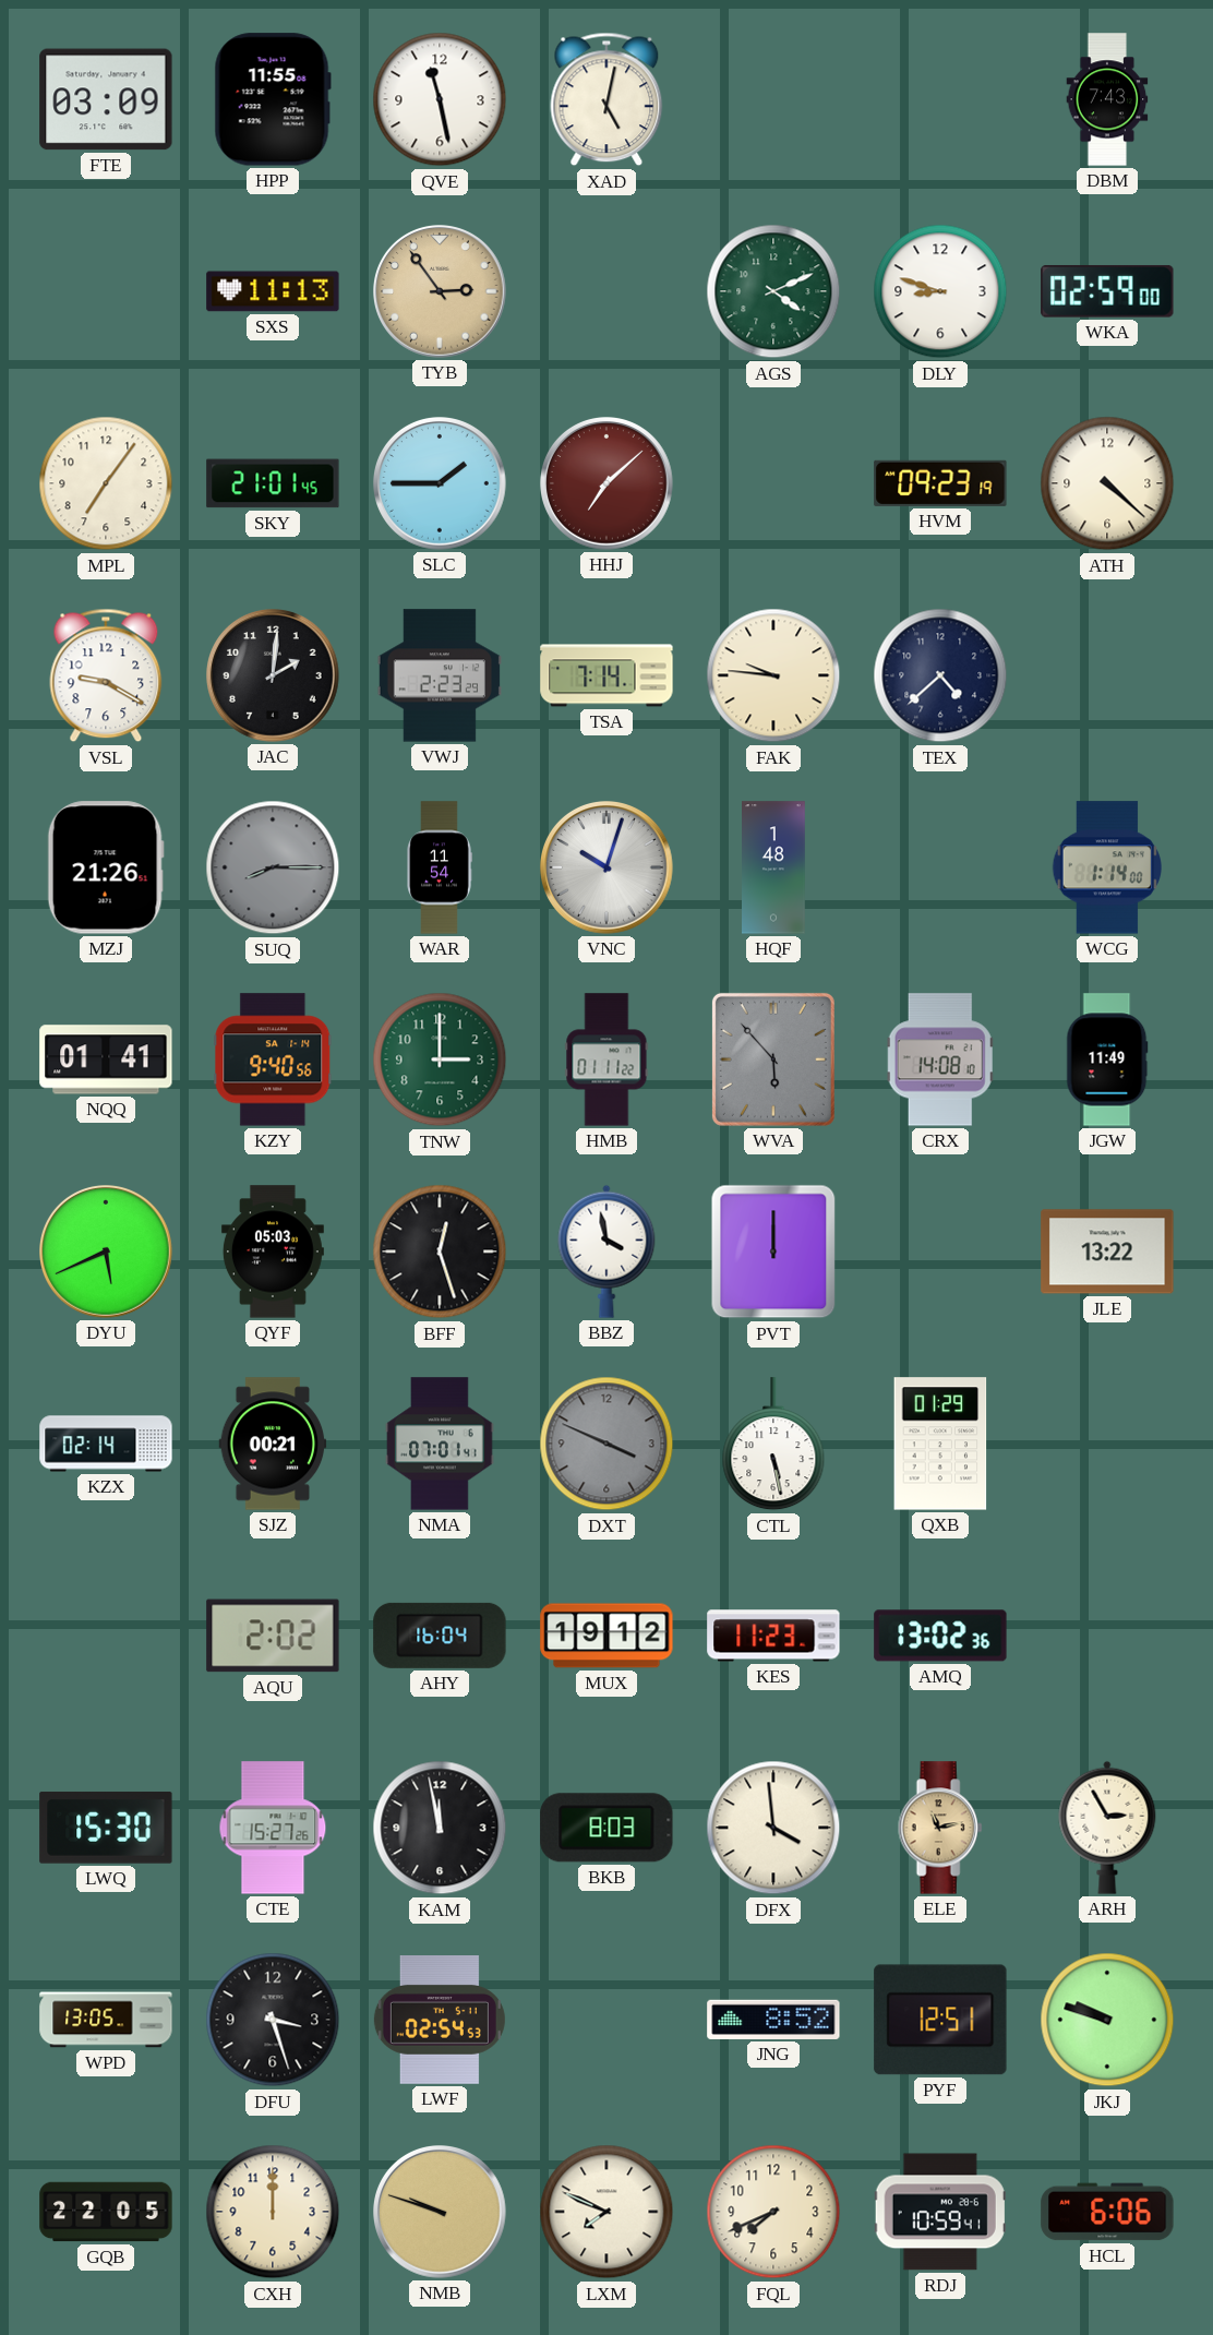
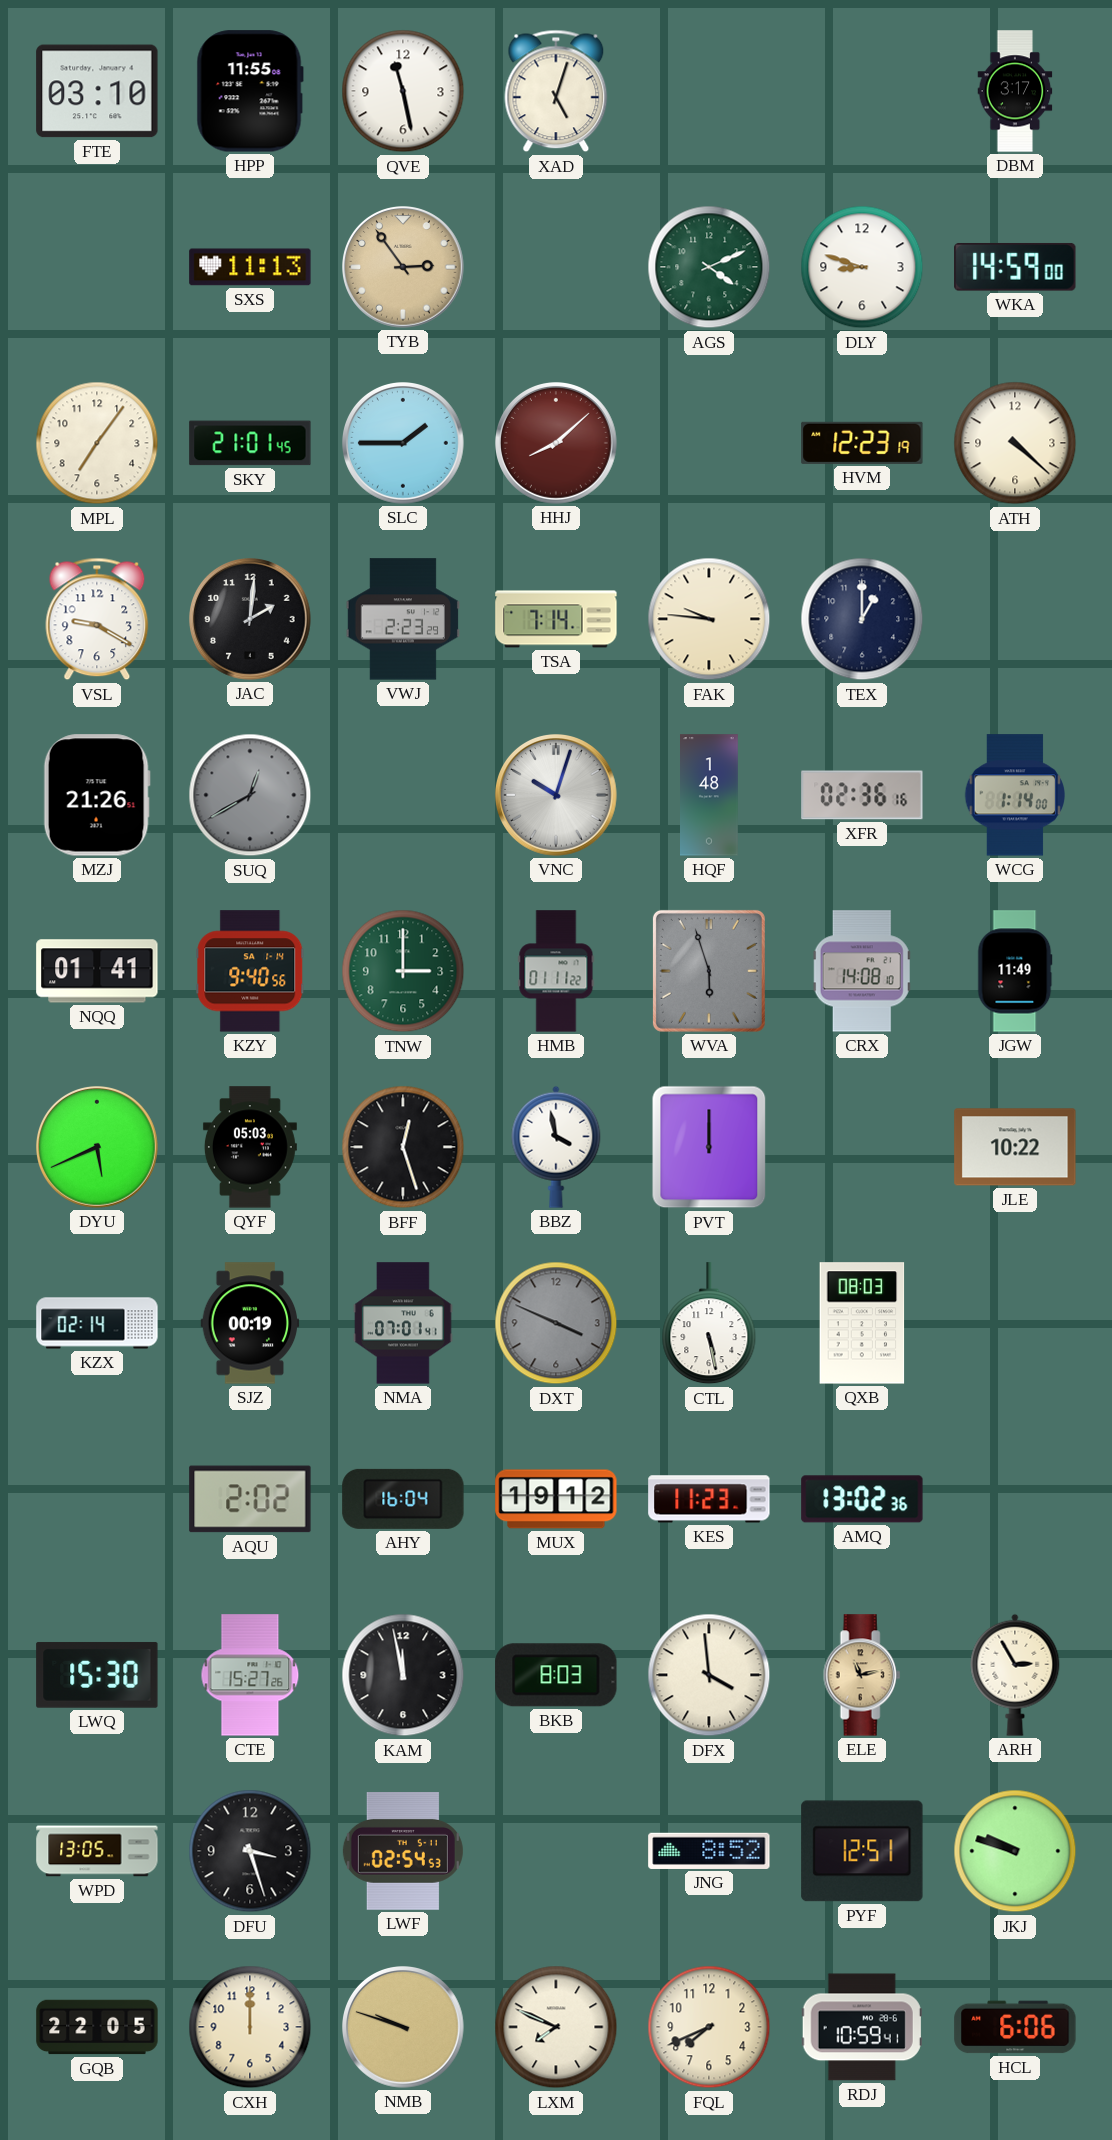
FTE: 03:09 -> 03:10 (97, 91)
XAD: 5:02 -> 5:03 (556, 91)
DBM: 7:43 -> 3:17 (1015, 91)
WKA: 02:59 -> 14:59 (1015, 267)
HHJ: 7:08 -> 8:08 (557, 444)
HVM: 09:23 -> 12:23 (862, 443)
TEX: 4:38 -> 1:00 (862, 619)
SUQ: 8:15 -> 12:40 (250, 795)
WAR: 11:54 -> none (440, 867)
XFR: none -> 02:36 (862, 795)
WVA: 5:53 -> 5:57 (709, 971)
JLE: 13:22 -> 10:22 (1015, 1147)
SJZ: 00:21 -> 00:19 (250, 1323)
QXB: 01:29 -> 08:03 (862, 1323)
